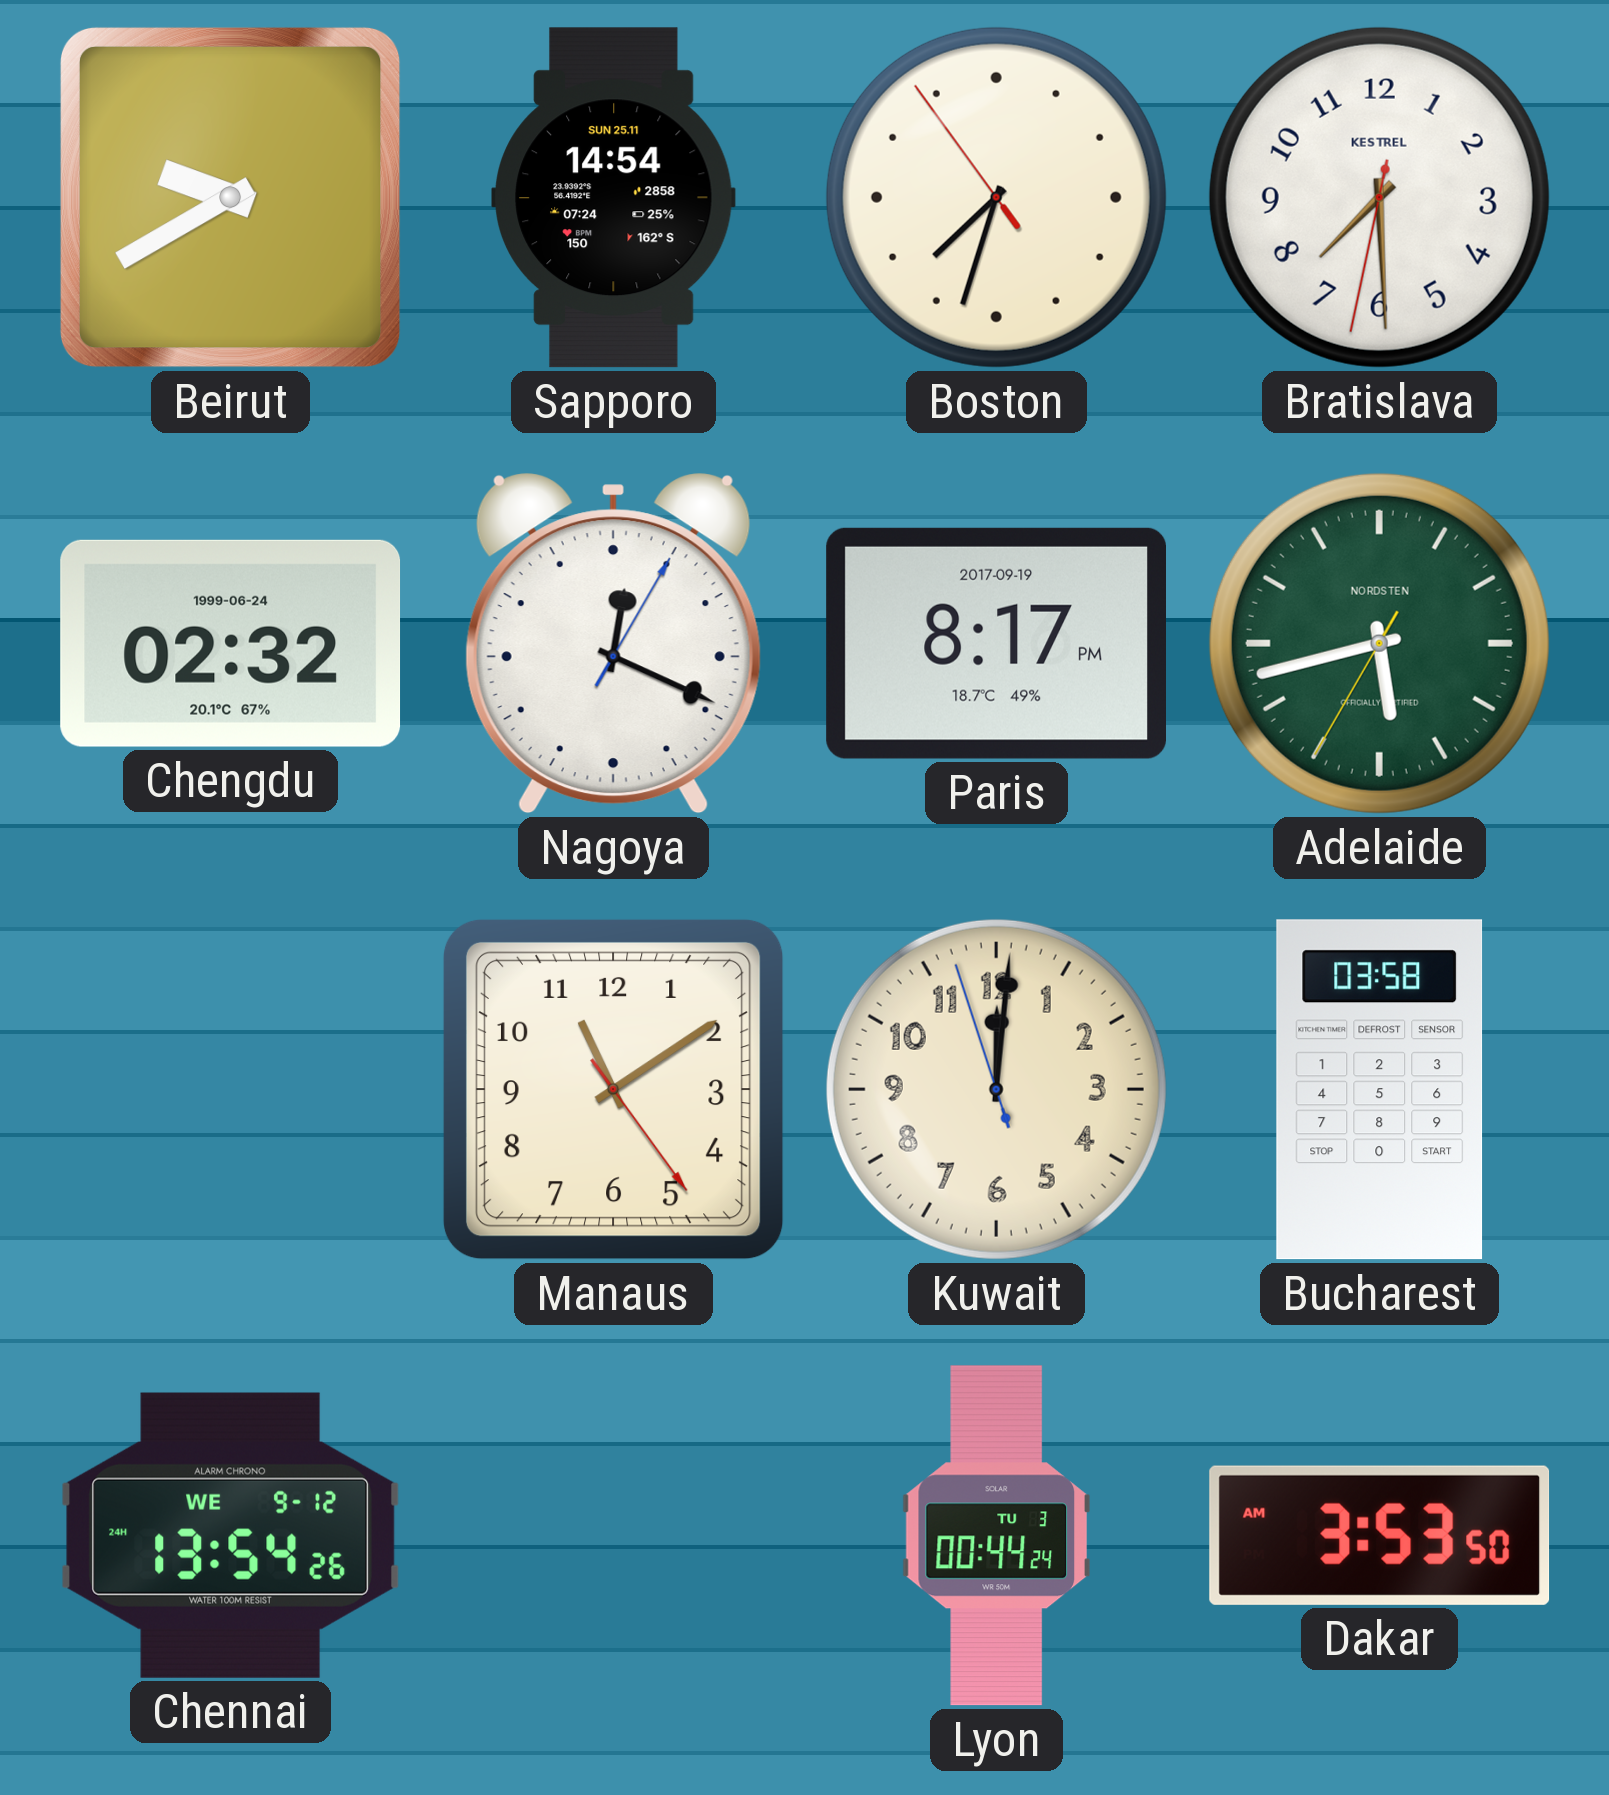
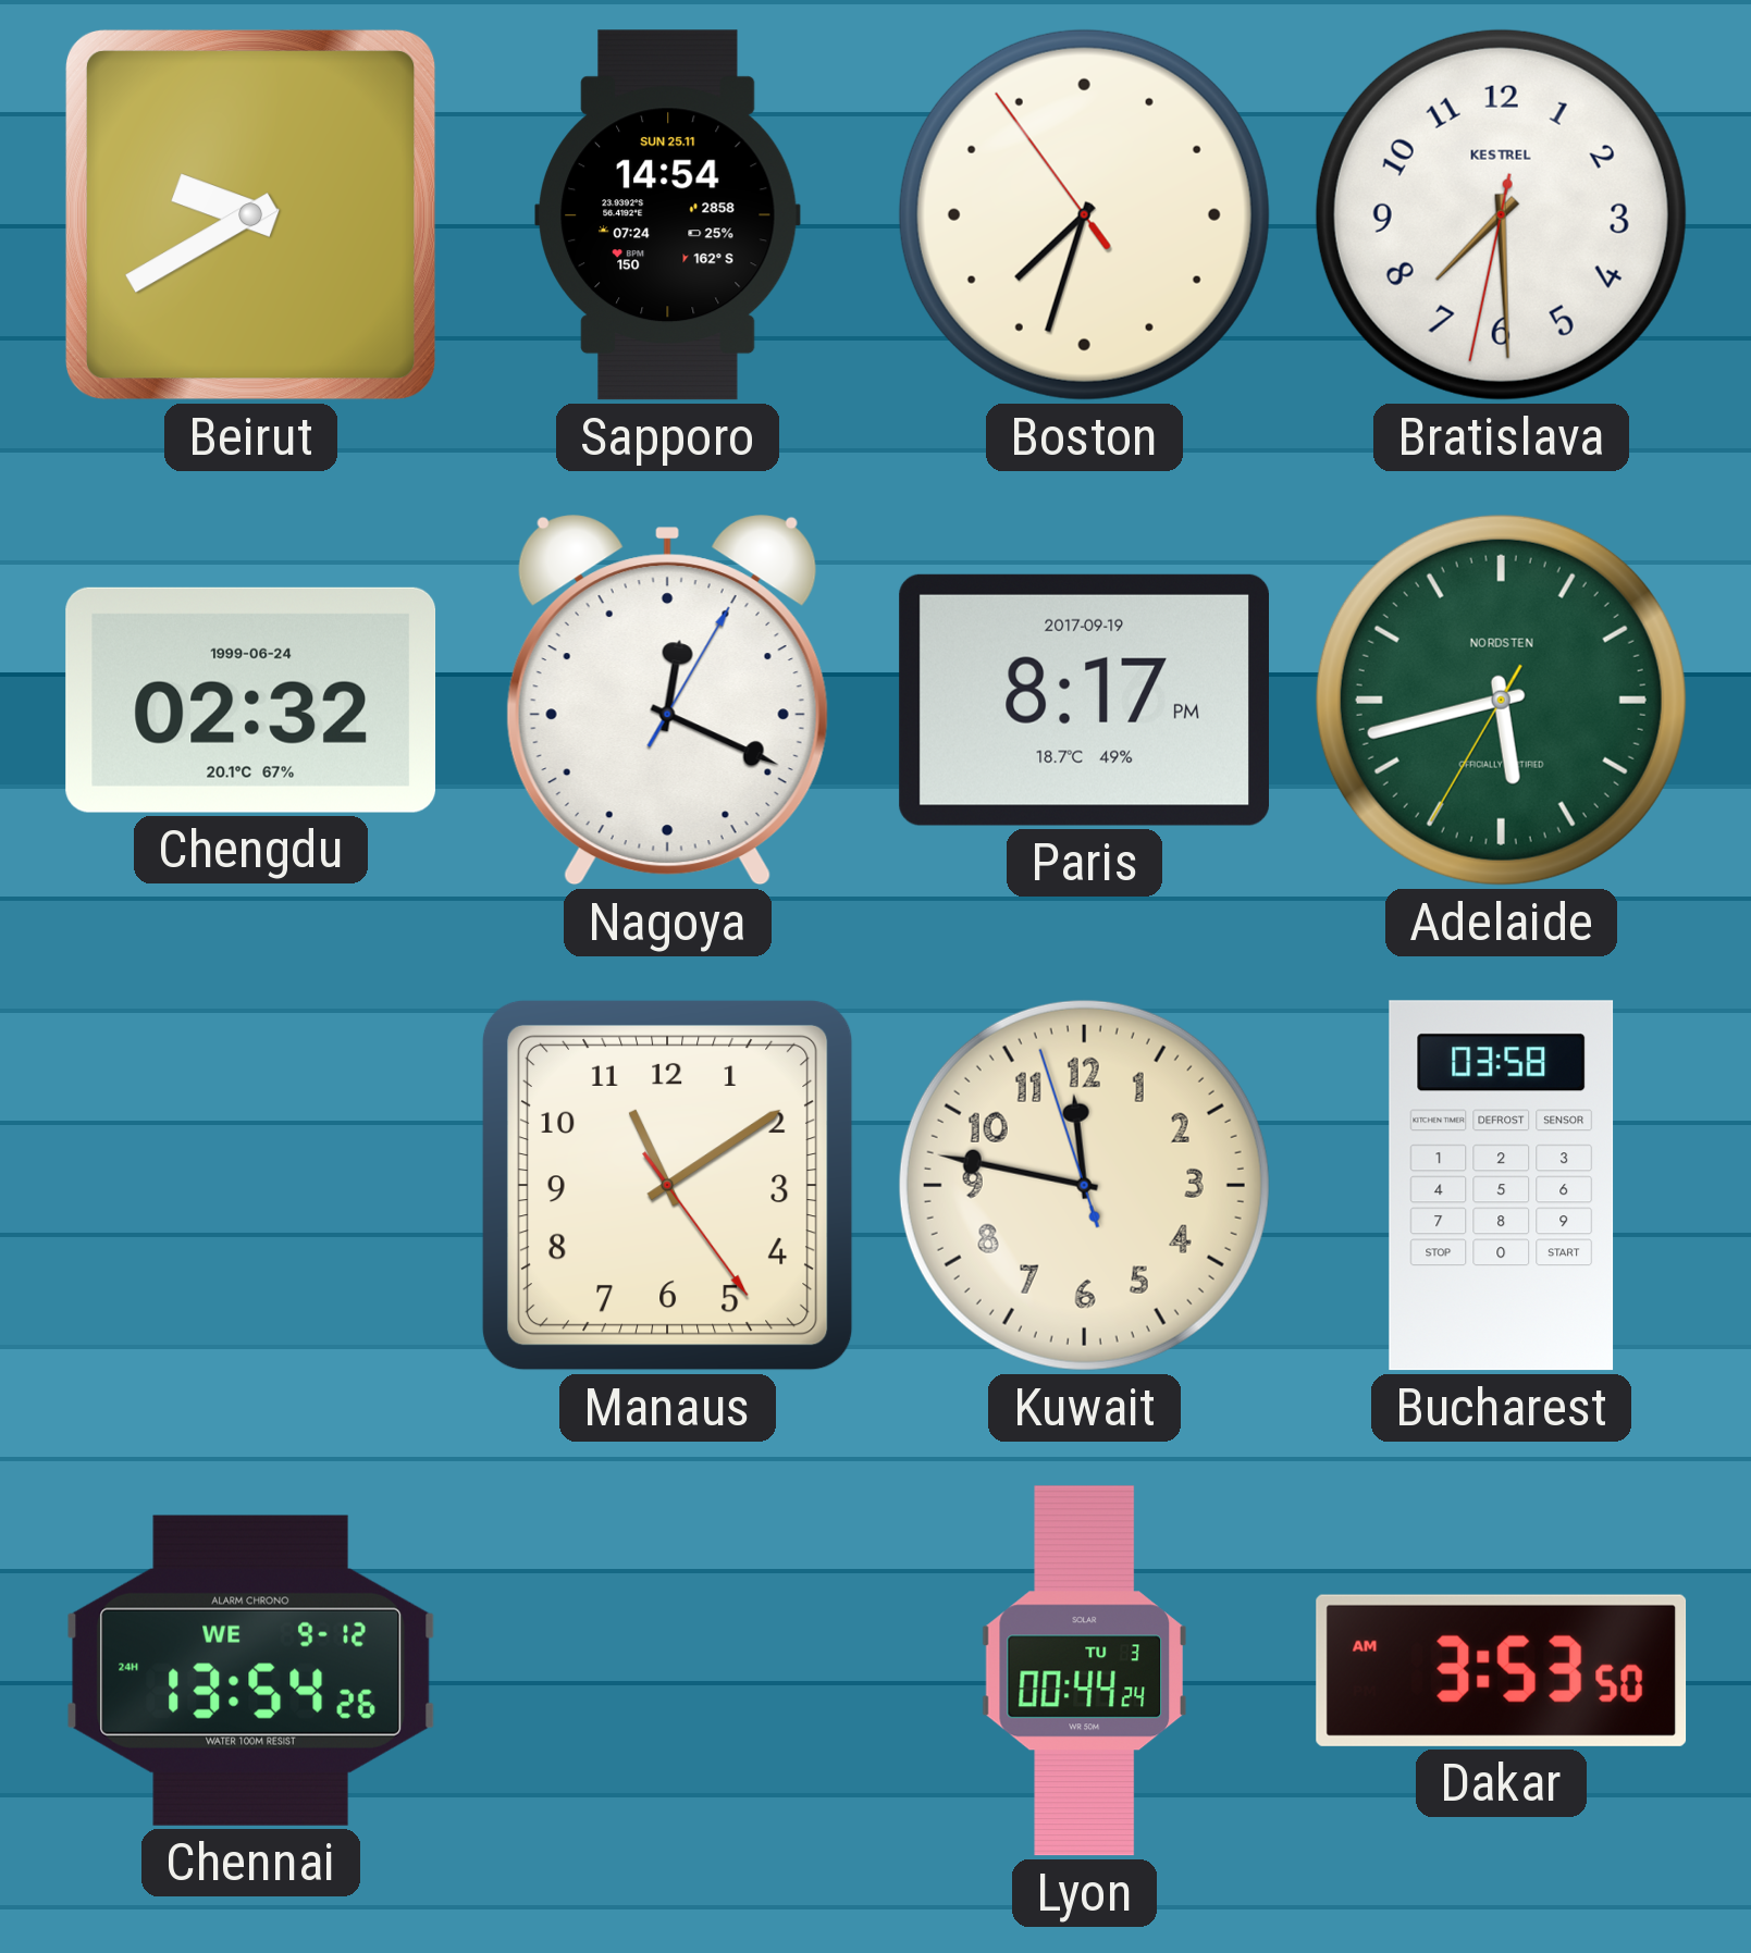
Kuwait: 12:00 -> 11:46 (1084, 1185)
